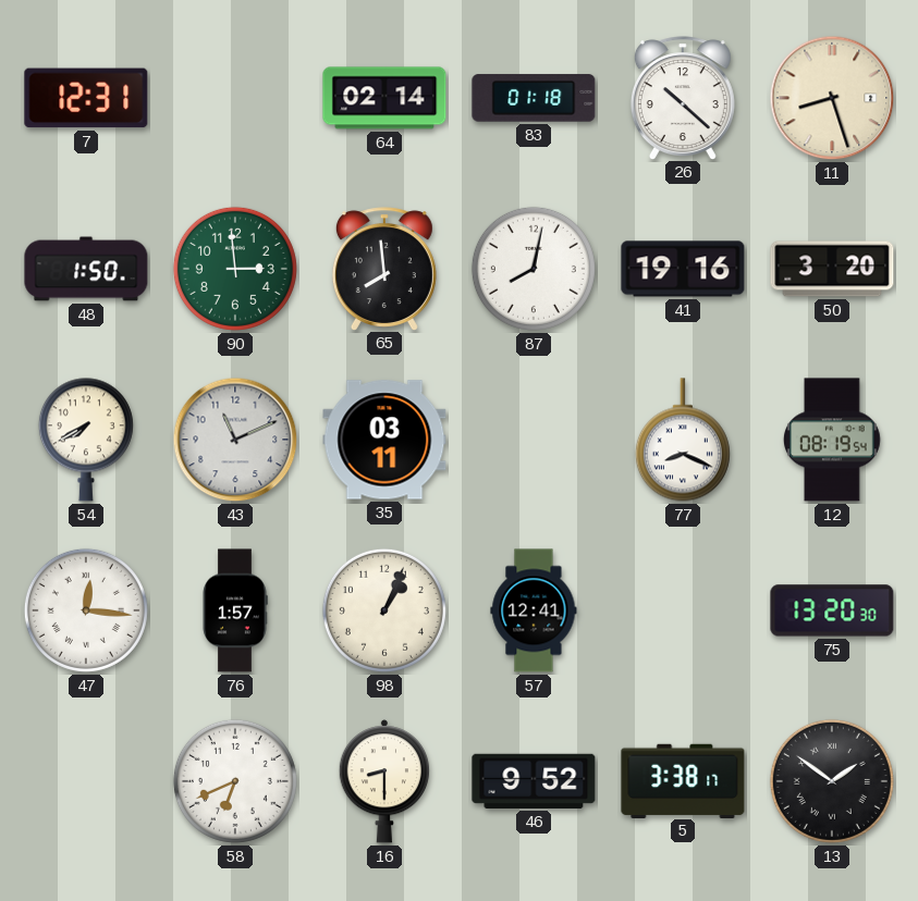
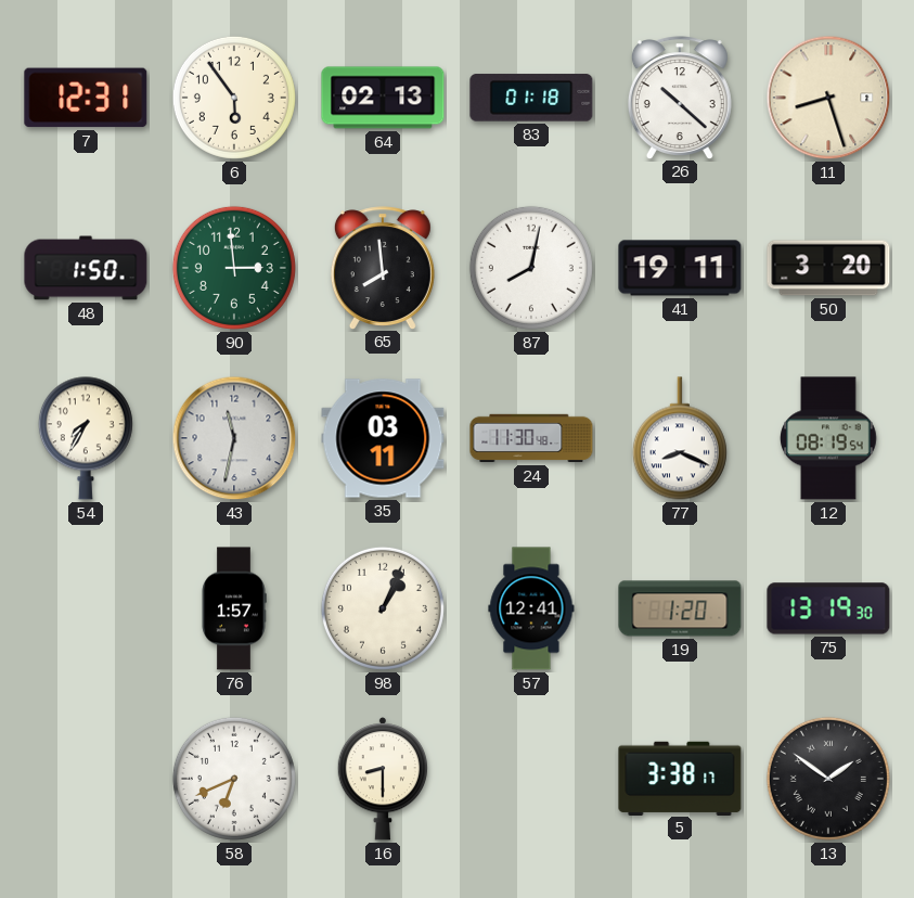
6: none -> 5:54 (234, 98)
64: 02:14 -> 02:13 (383, 98)
41: 19:16 -> 19:11 (680, 268)
54: 7:40 -> 7:35 (86, 438)
43: 11:11 -> 11:32 (234, 438)
24: none -> 11:30 (531, 438)
47: 12:16 -> none (86, 610)
19: none -> 1:20 (680, 608)
75: 13:20 -> 13:19 (828, 608)
46: 9:52 -> none (534, 781)
